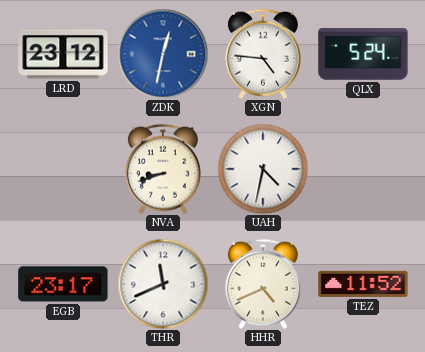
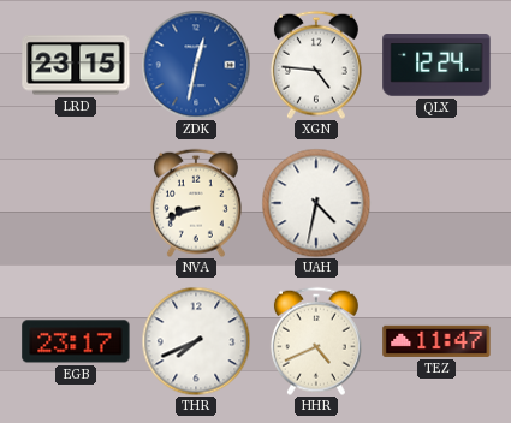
LRD: 23:12 -> 23:15 (76, 65)
QLX: 5:24 -> 12:24 (436, 65)
THR: 11:41 -> 7:41 (196, 341)
TEZ: 11:52 -> 11:47 (436, 341)
